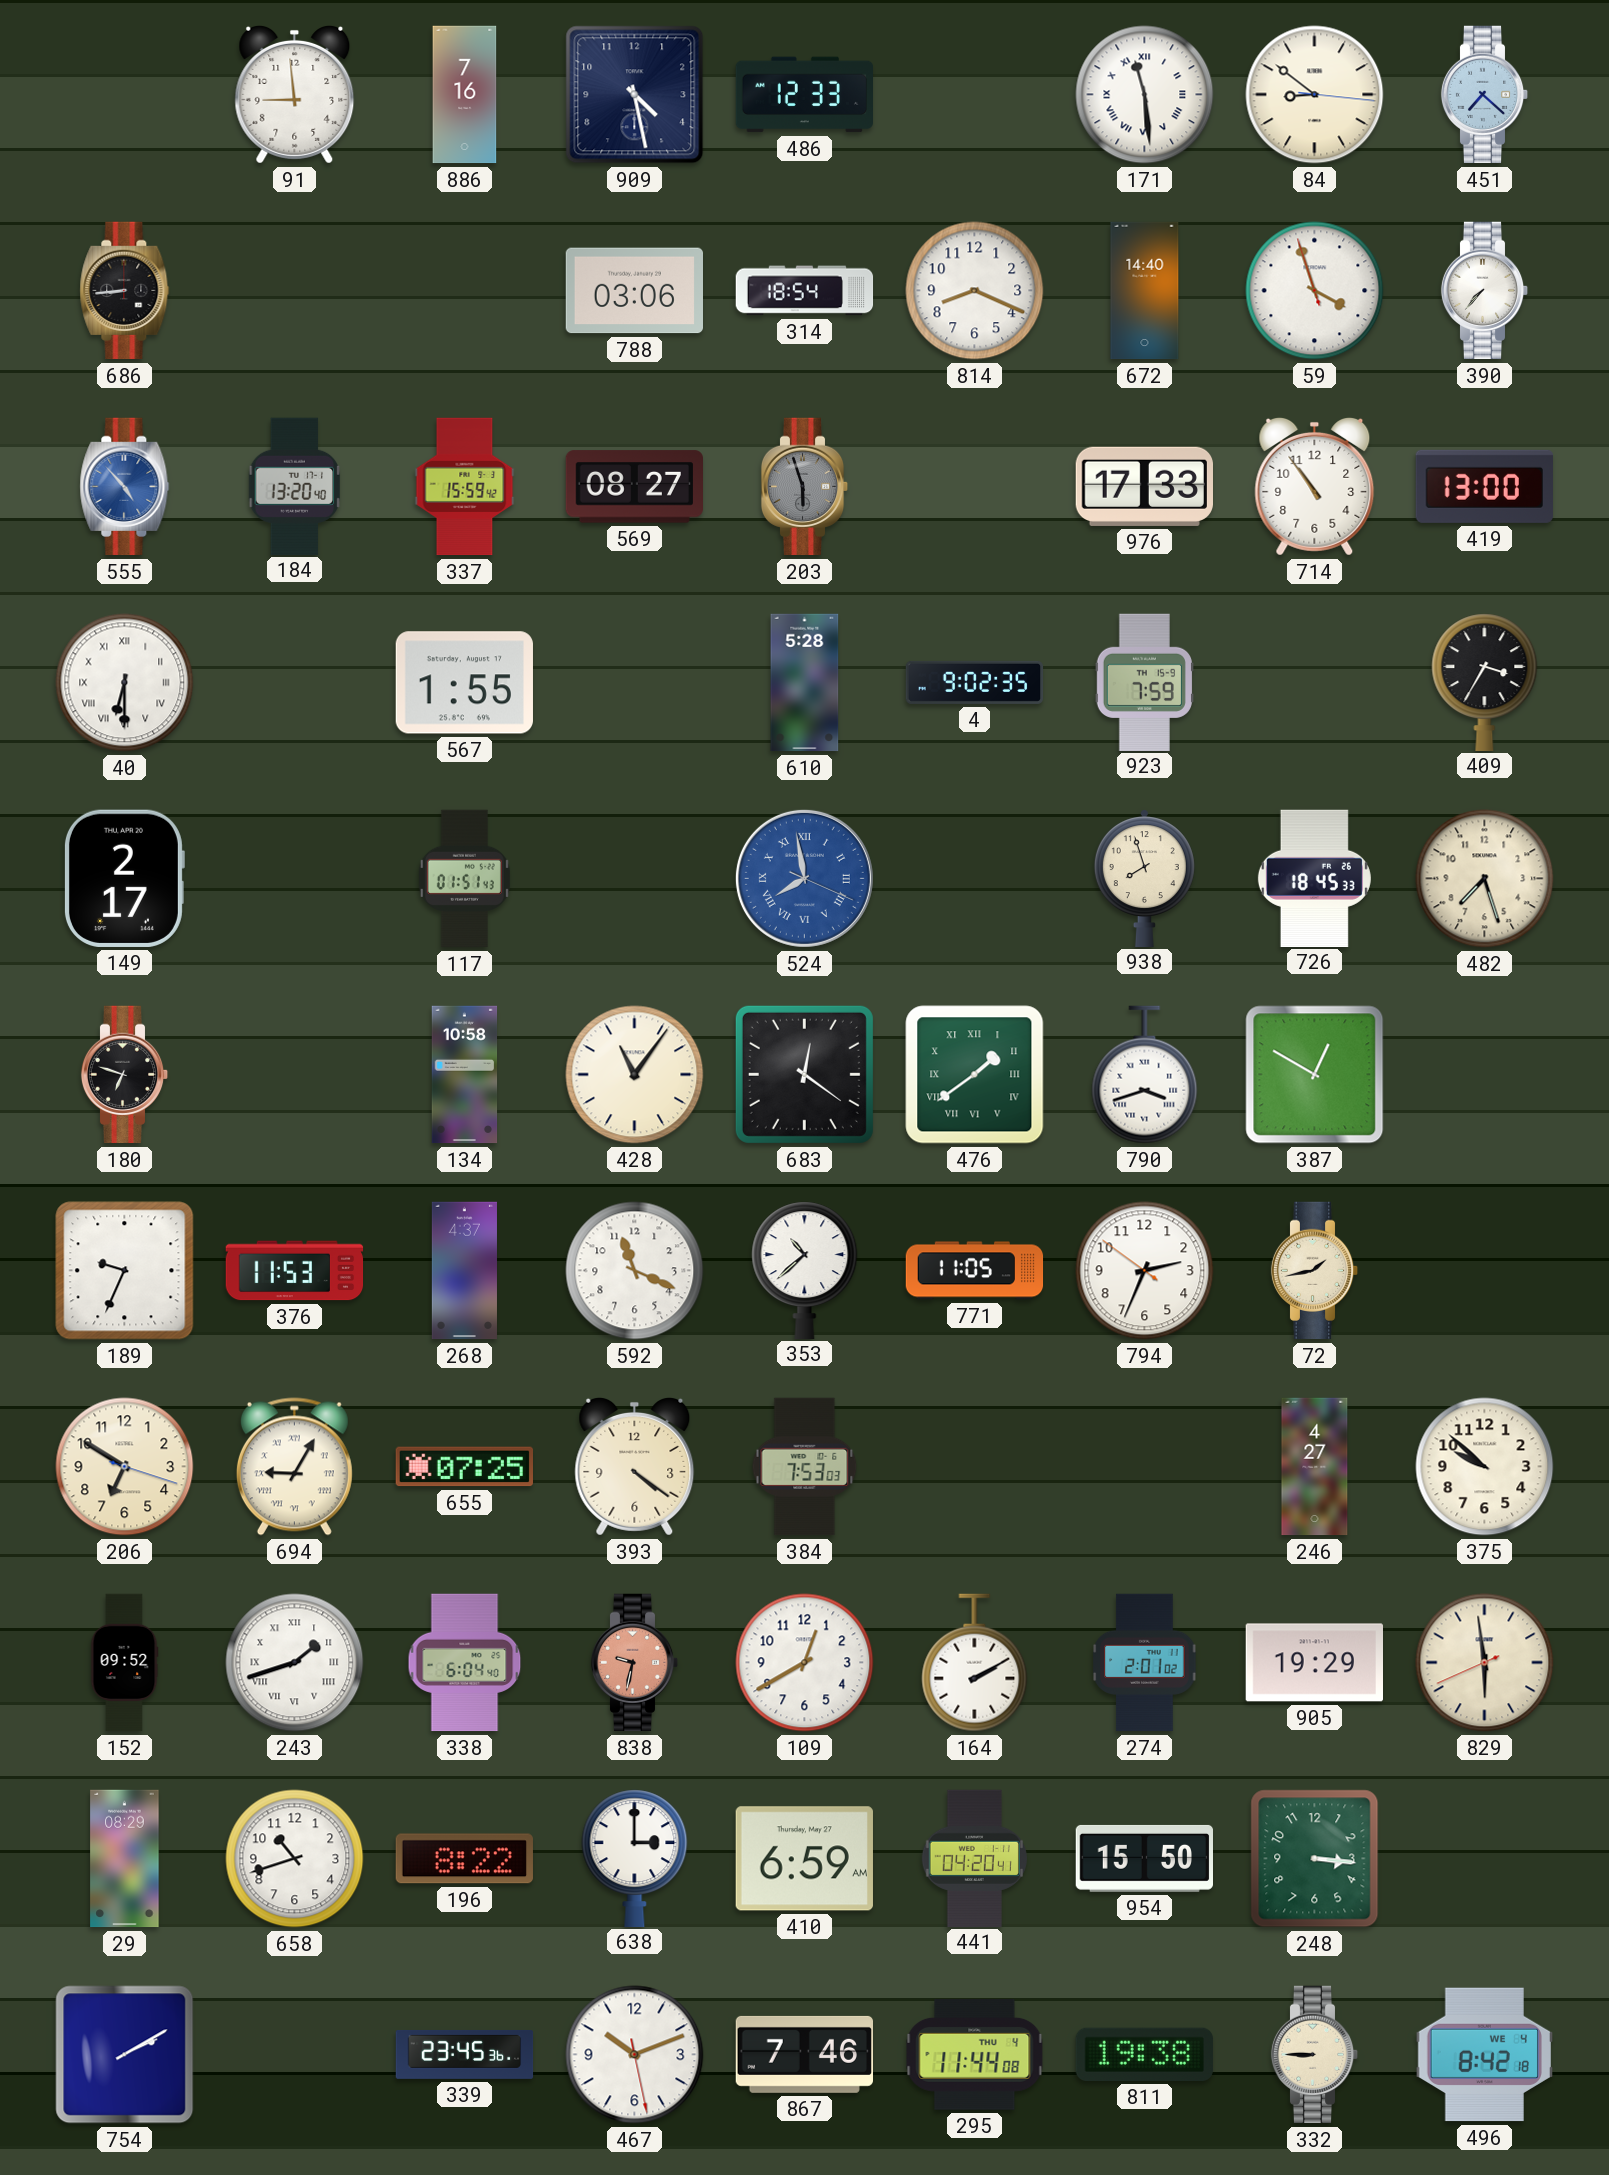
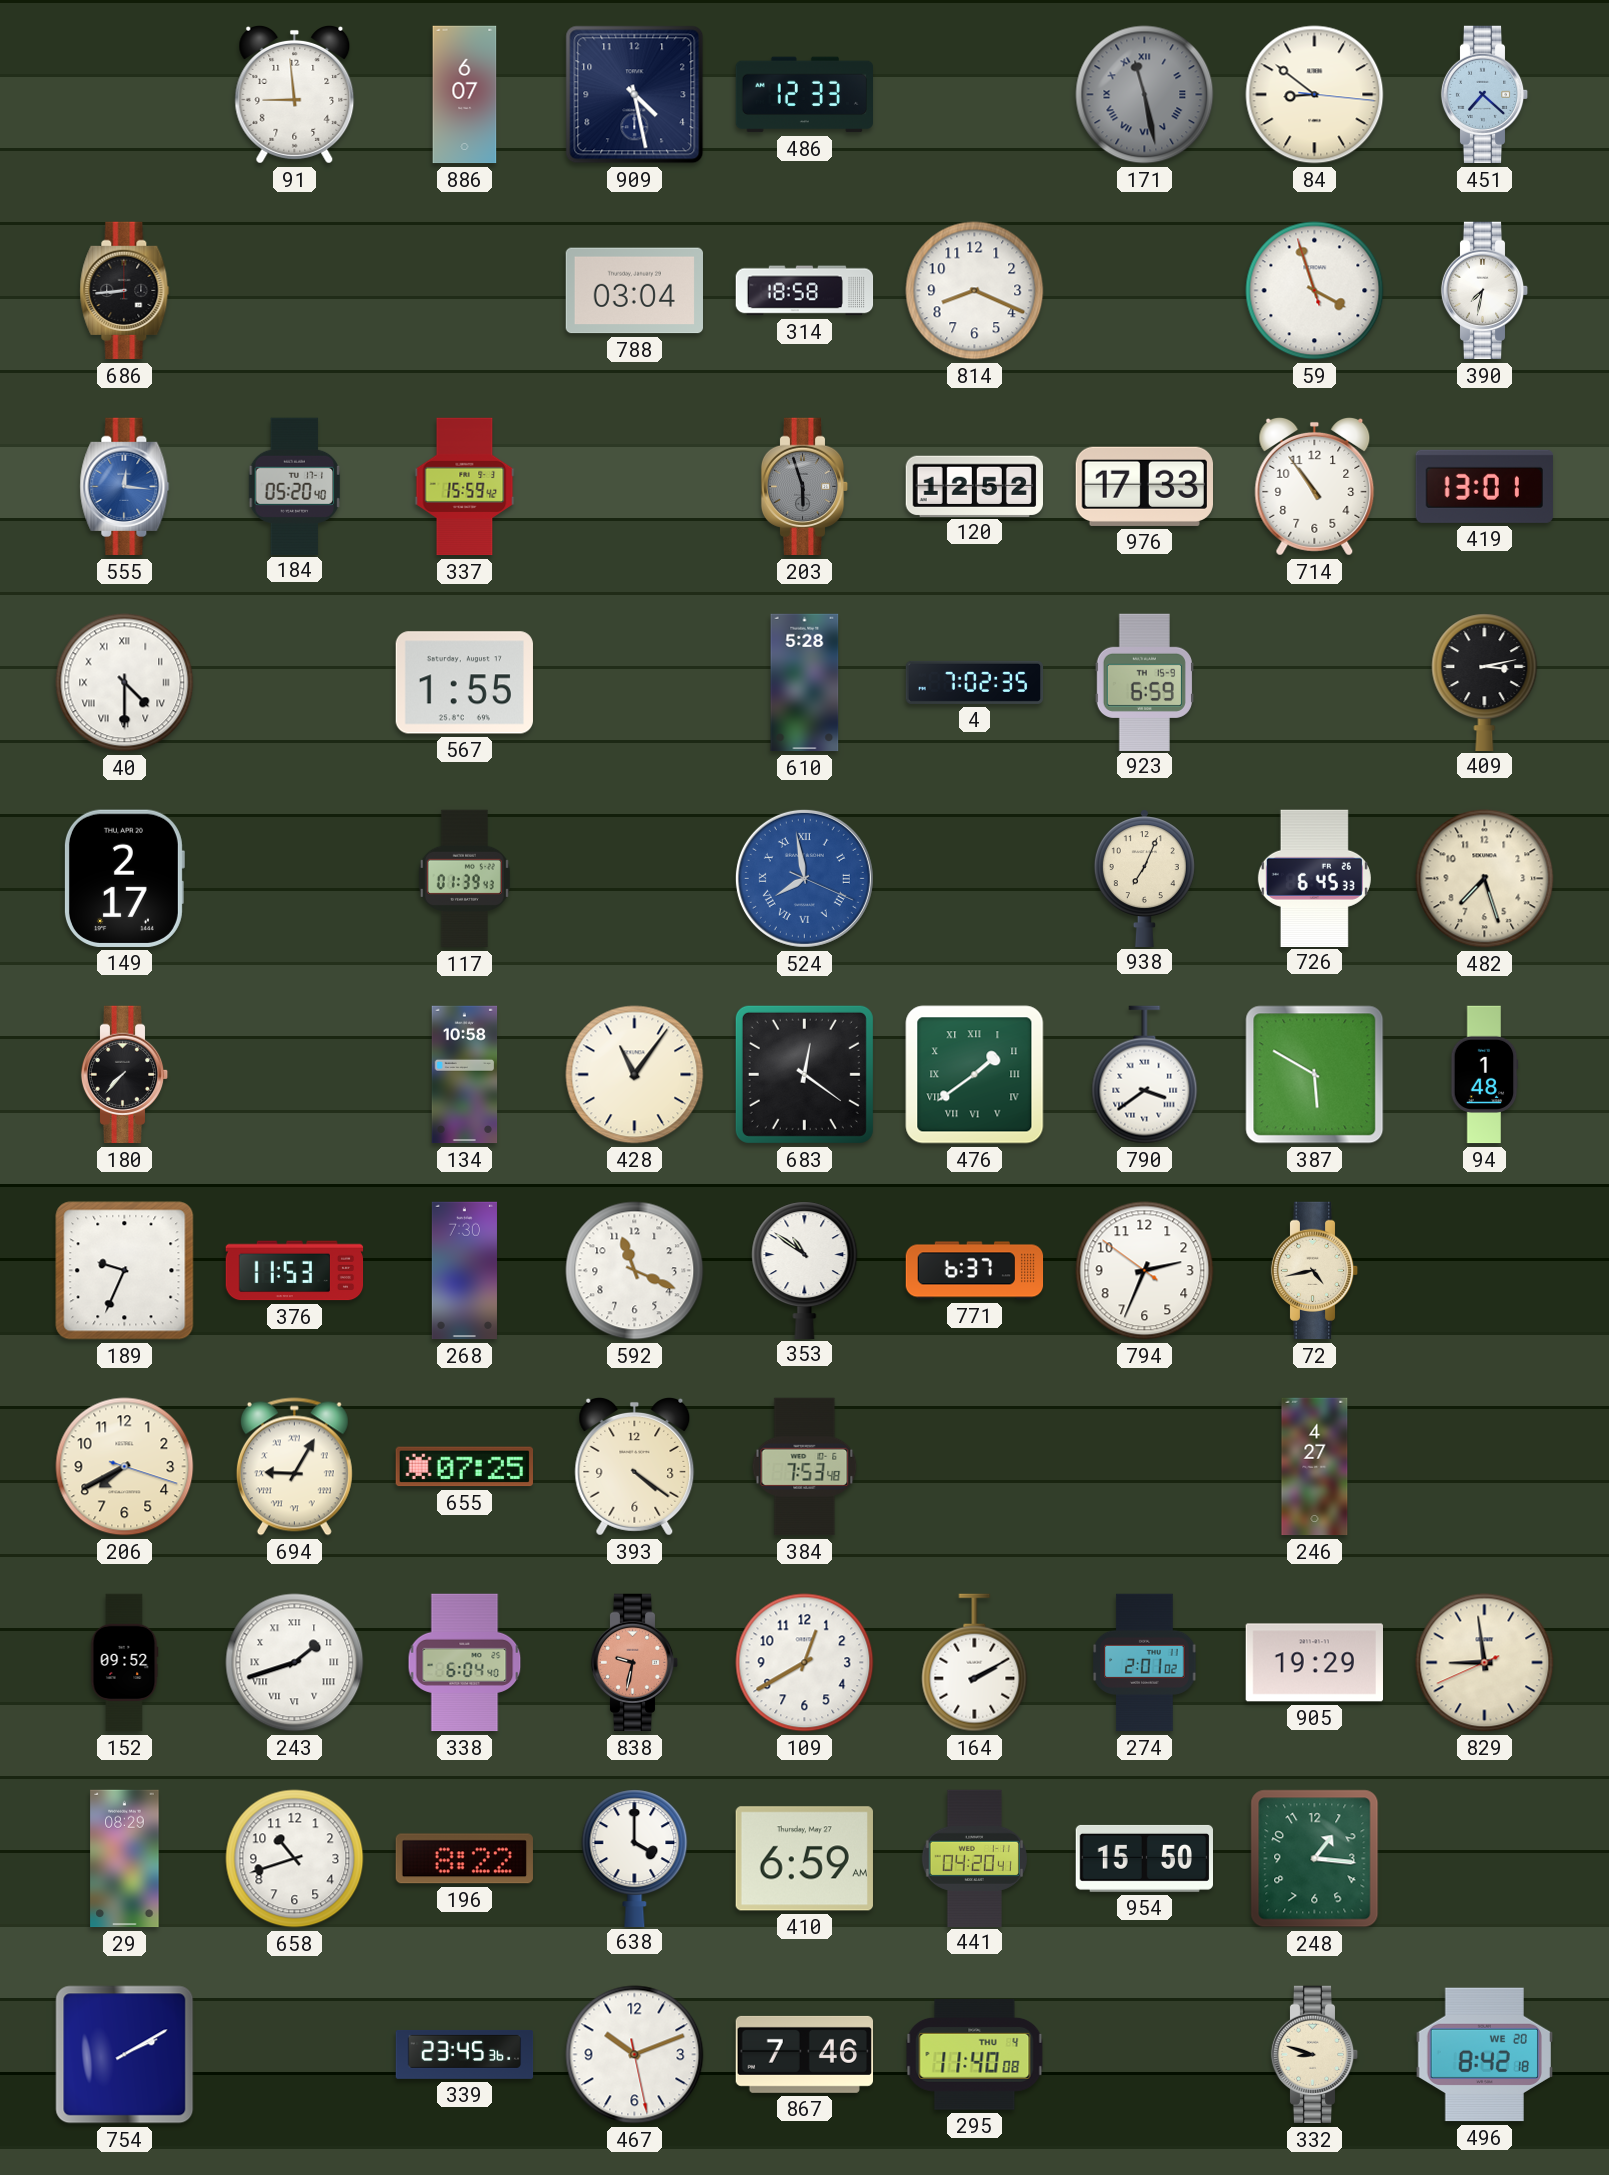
886: 7:16 -> 6:07 (465, 95)
171: 11:29 -> 11:28 (1145, 95)
171 dial: white -> grey (1145, 95)
788: 03:06 -> 03:04 (634, 291)
314: 18:54 -> 18:58 (805, 291)
672: 14:40 -> none (1145, 291)
390: 7:37 -> 7:32 (1485, 291)
555: 4:53 -> 12:16 (125, 487)
184: 13:20 -> 05:20 (295, 486)
569: 08:27 -> none (634, 487)
120: none -> 12:52 (974, 486)
419: 13:00 -> 13:01 (1484, 486)
40: 6:30 -> 4:30 (125, 683)
4: 9:02 -> 7:02 (975, 682)
923: 7:59 -> 6:59 (1144, 682)
409: 3:35 -> 3:13 (1485, 682)
117: 01:51 -> 01:39 (464, 879)
938: 7:57 -> 7:04 (1144, 878)
726: 18:45 -> 6:45 (1314, 878)
180: 6:48 -> 7:37 (125, 1075)
790: 3:42 -> 3:39 (1145, 1075)
387: 12:50 -> 5:50 (1315, 1075)
94: none -> 1:48 (1484, 1075)
268: 4:37 -> 7:30 (464, 1271)
353: 10:38 -> 10:51 (805, 1270)
771: 11:05 -> 6:37 (975, 1271)
72: 1:43 -> 4:43 (1315, 1271)
206: 6:50 -> 7:40 (125, 1467)
384: 7:53:03 -> 7:53:48 (805, 1467)
375: 9:52 -> none (1485, 1467)
829: 5:58 -> 8:58 (1485, 1663)
638: 3:00 -> 4:00 (635, 1858)
248: 3:16 -> 1:16 (1315, 1859)
295: 11:44 -> 11:40 (975, 2055)
811: 19:38 -> none (1144, 2054)
332: 8:45 -> 8:48 (1315, 2055)
496 date: WE 4 -> WE 20 (1484, 2055)
